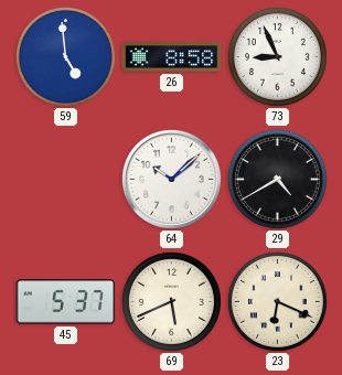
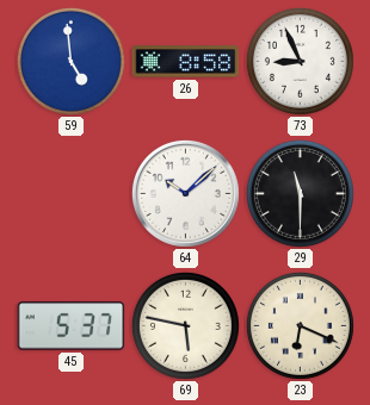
29: 4:40 -> 11:30 (300, 193)
69: 5:41 -> 5:47 (185, 325)
